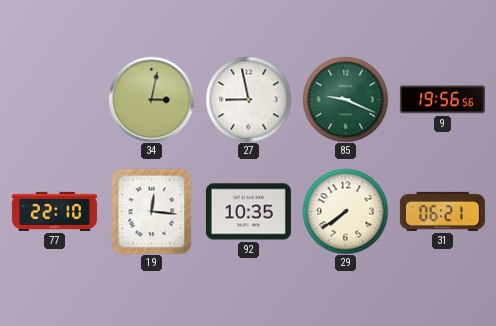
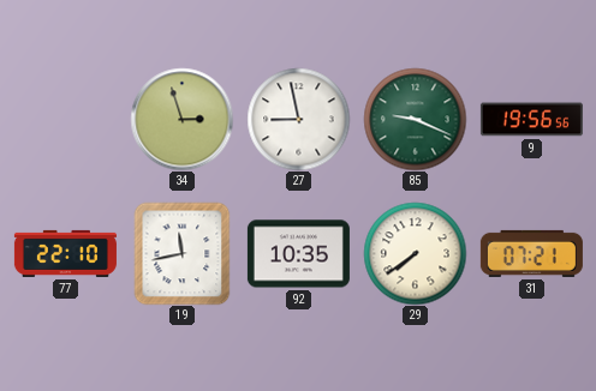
34: 3:02 -> 2:57 (181, 119)
19: 12:16 -> 11:43 (183, 253)
31: 06:21 -> 07:21 (531, 253)
